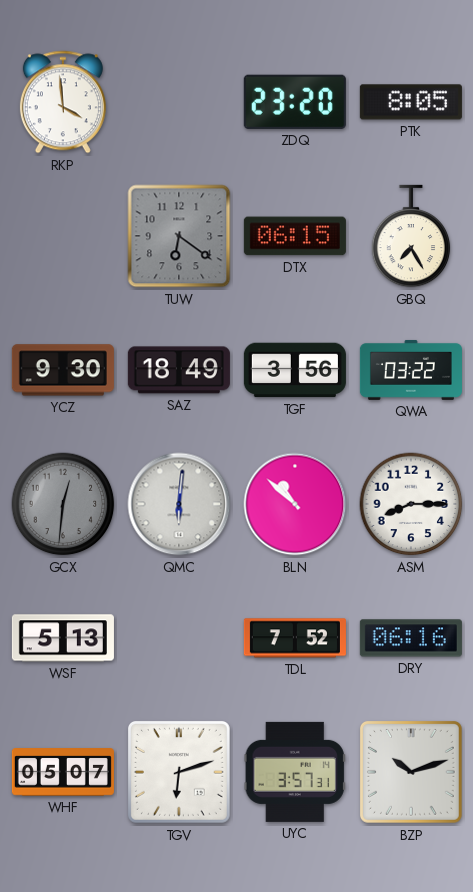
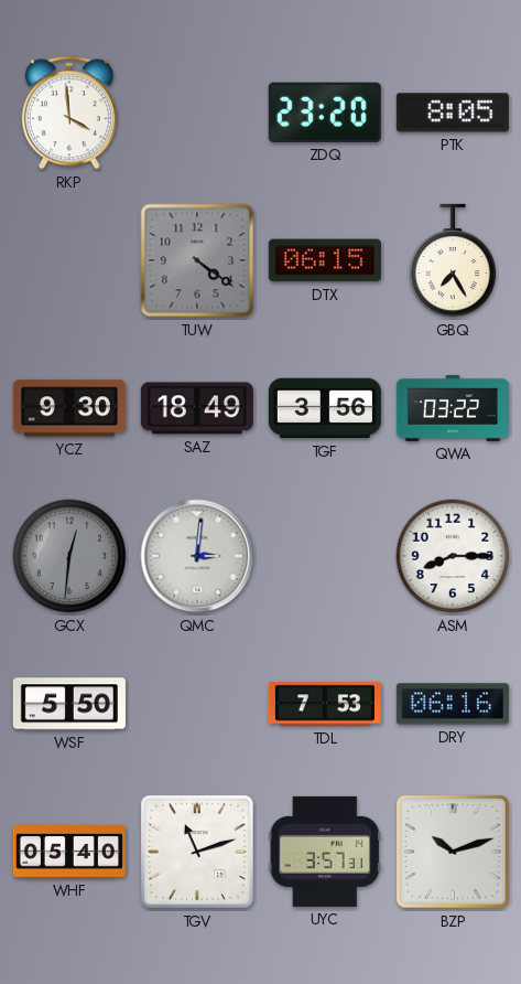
TUW: 6:21 -> 4:21 (197, 260)
QMC: 6:01 -> 3:01 (197, 556)
BLN: 10:52 -> none (295, 504)
WSF: 5:13 -> 5:50 (69, 704)
TDL: 7:52 -> 7:53 (325, 704)
WHF: 05:07 -> 05:40 (69, 852)
TGV: 6:12 -> 11:12 (197, 852)
